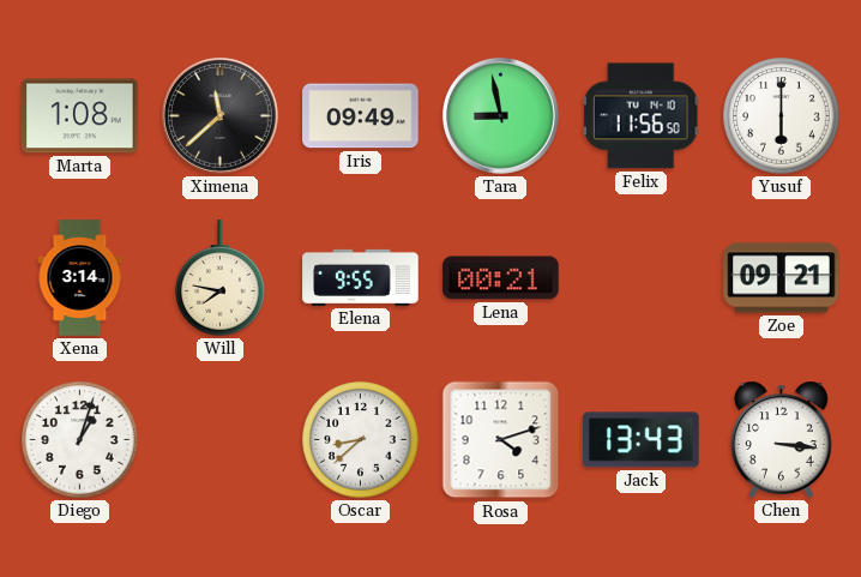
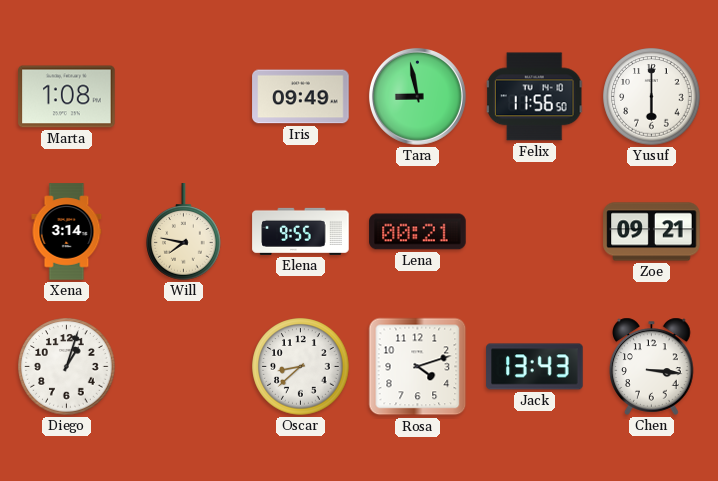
Ximena: 11:38 -> none (219, 115)
